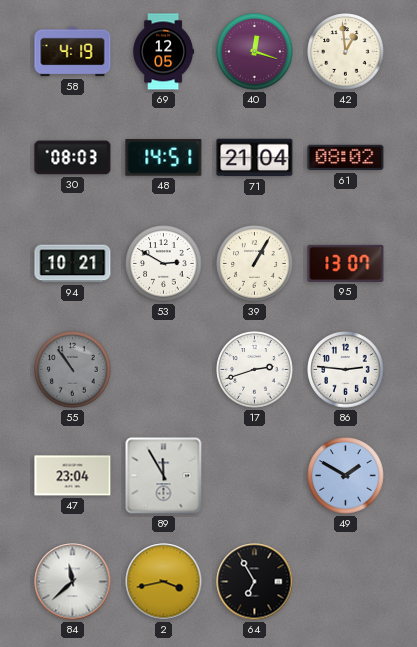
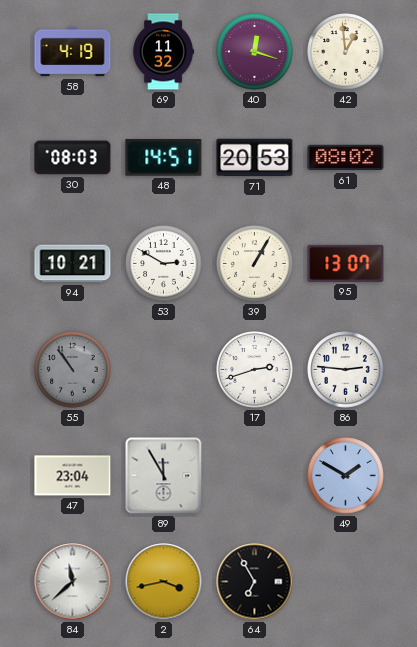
69: 12:05 -> 11:32 (164, 52)
71: 21:04 -> 20:53 (255, 158)
